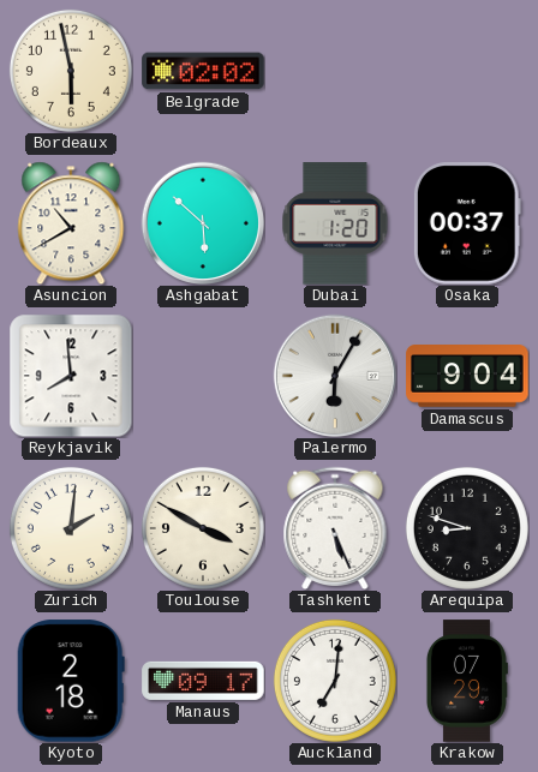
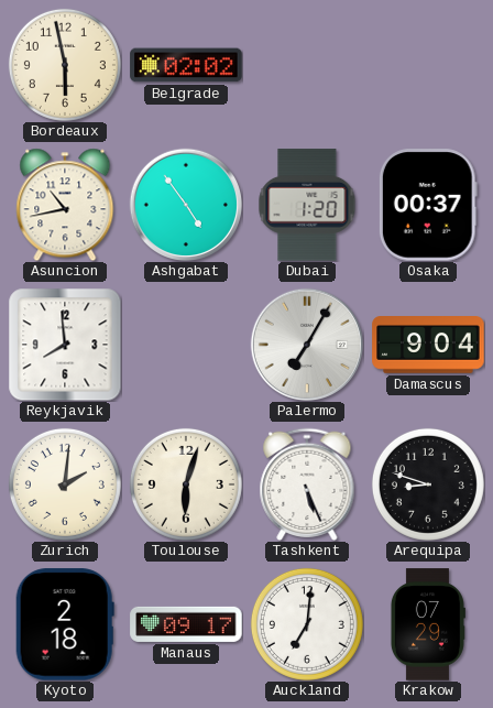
Asuncion: 10:40 -> 10:43 (65, 205)
Ashgabat: 5:52 -> 4:54 (185, 204)
Palermo: 6:05 -> 7:05 (306, 344)
Toulouse: 3:50 -> 6:03 (186, 484)
